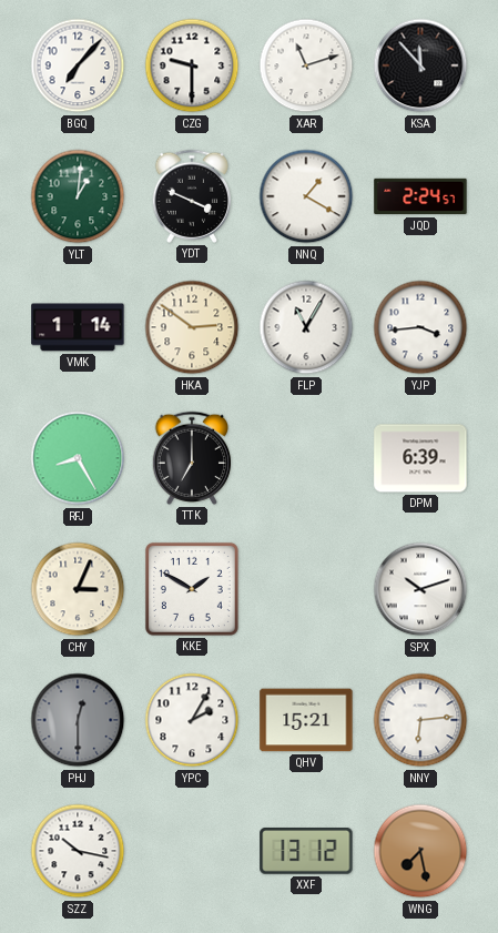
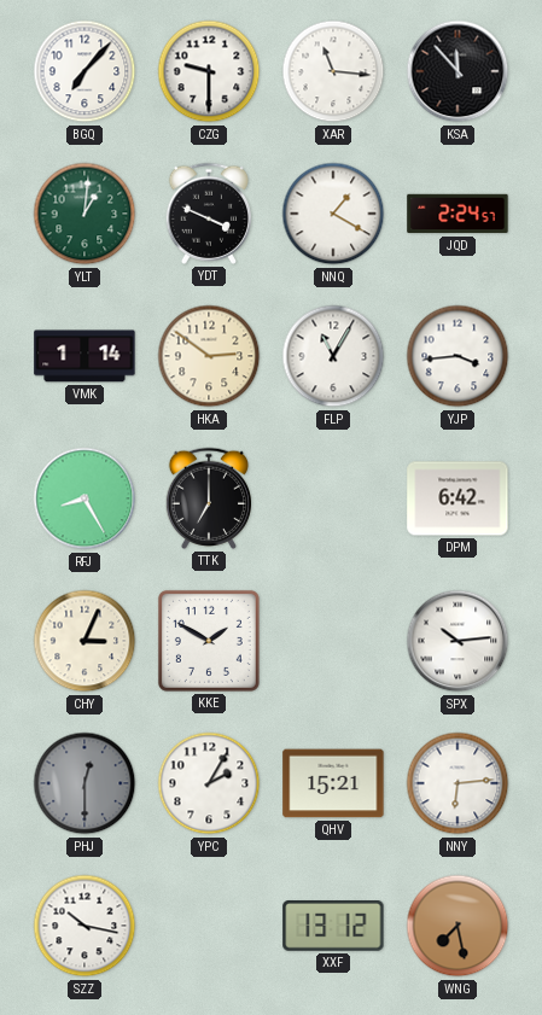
XAR: 11:12 -> 11:16 (333, 71)
DPM: 6:39 -> 6:42 (458, 498)
SPX: 10:12 -> 10:14 (458, 641)
